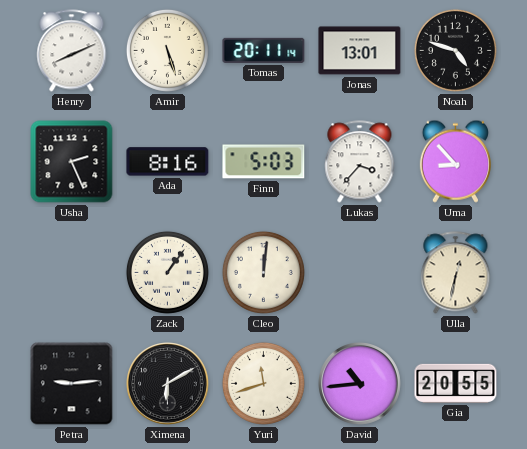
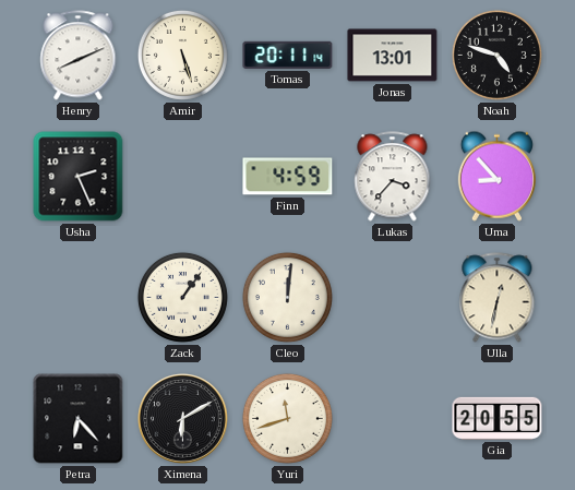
Ada: 8:16 -> none (168, 162)
Finn: 5:03 -> 4:59 (288, 177)
Petra: 9:14 -> 6:23 (79, 419)
David: 10:44 -> none (360, 384)
